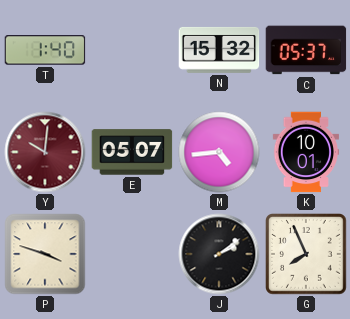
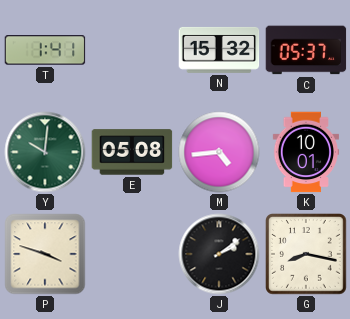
T: 1:40 -> 1:41 (45, 50)
Y dial: burgundy -> green (45, 152)
E: 05:07 -> 05:08 (132, 152)
G: 7:56 -> 8:17 (307, 255)
